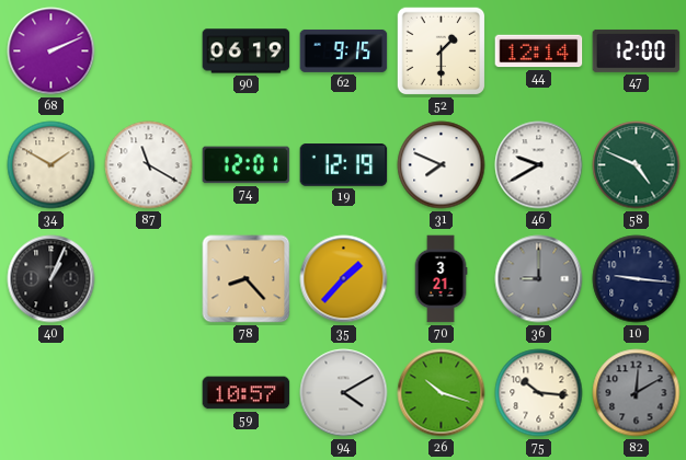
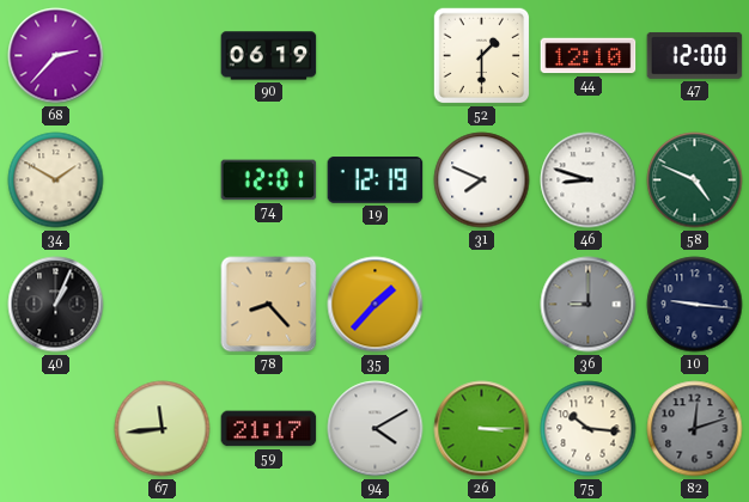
68: 2:11 -> 2:37 (56, 56)
62: 9:15 -> none (344, 50)
44: 12:14 -> 12:10 (589, 56)
87: 11:20 -> none (149, 165)
46: 9:40 -> 8:48 (589, 180)
70: 3:21 -> none (441, 279)
67: none -> 11:44 (163, 429)
59: 10:57 -> 21:17 (269, 429)
26: 10:18 -> 3:15 (482, 429)
82: 12:10 -> 12:12 (695, 429)
